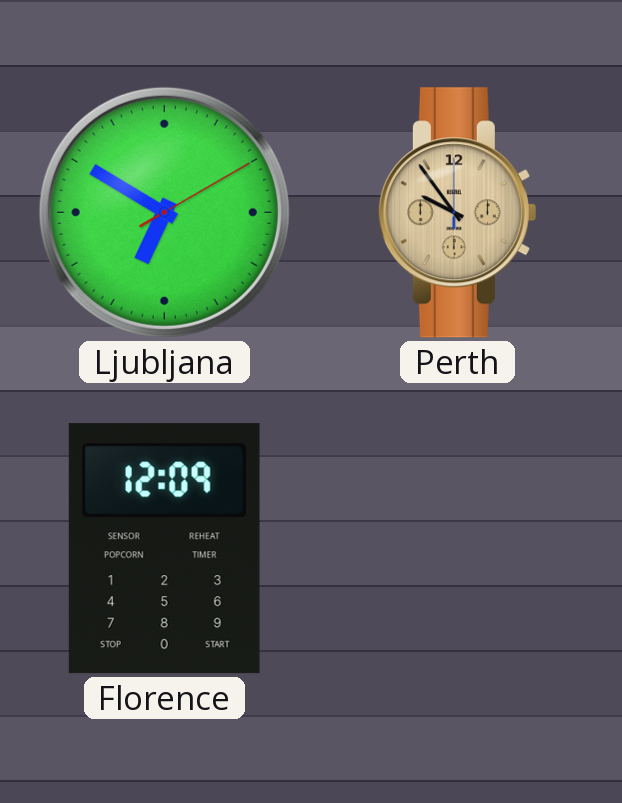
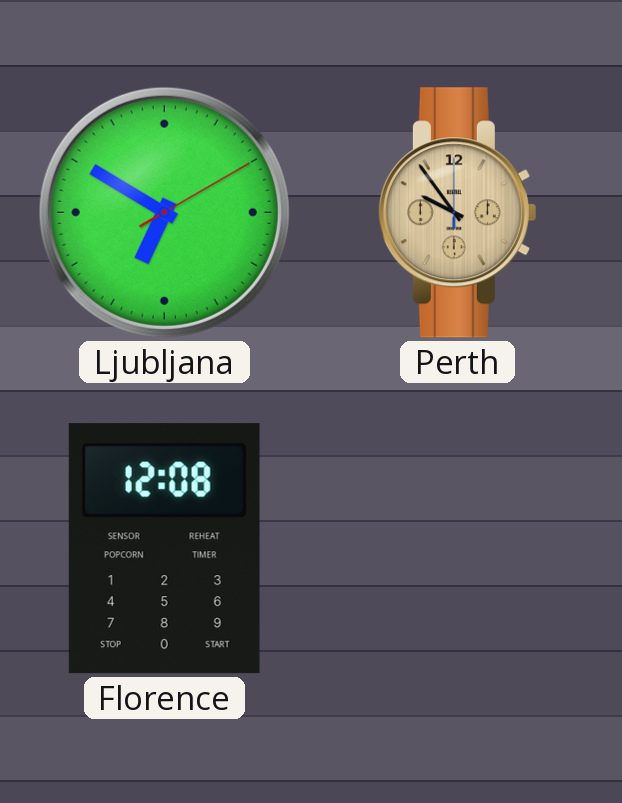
Florence: 12:09 -> 12:08 (164, 549)
